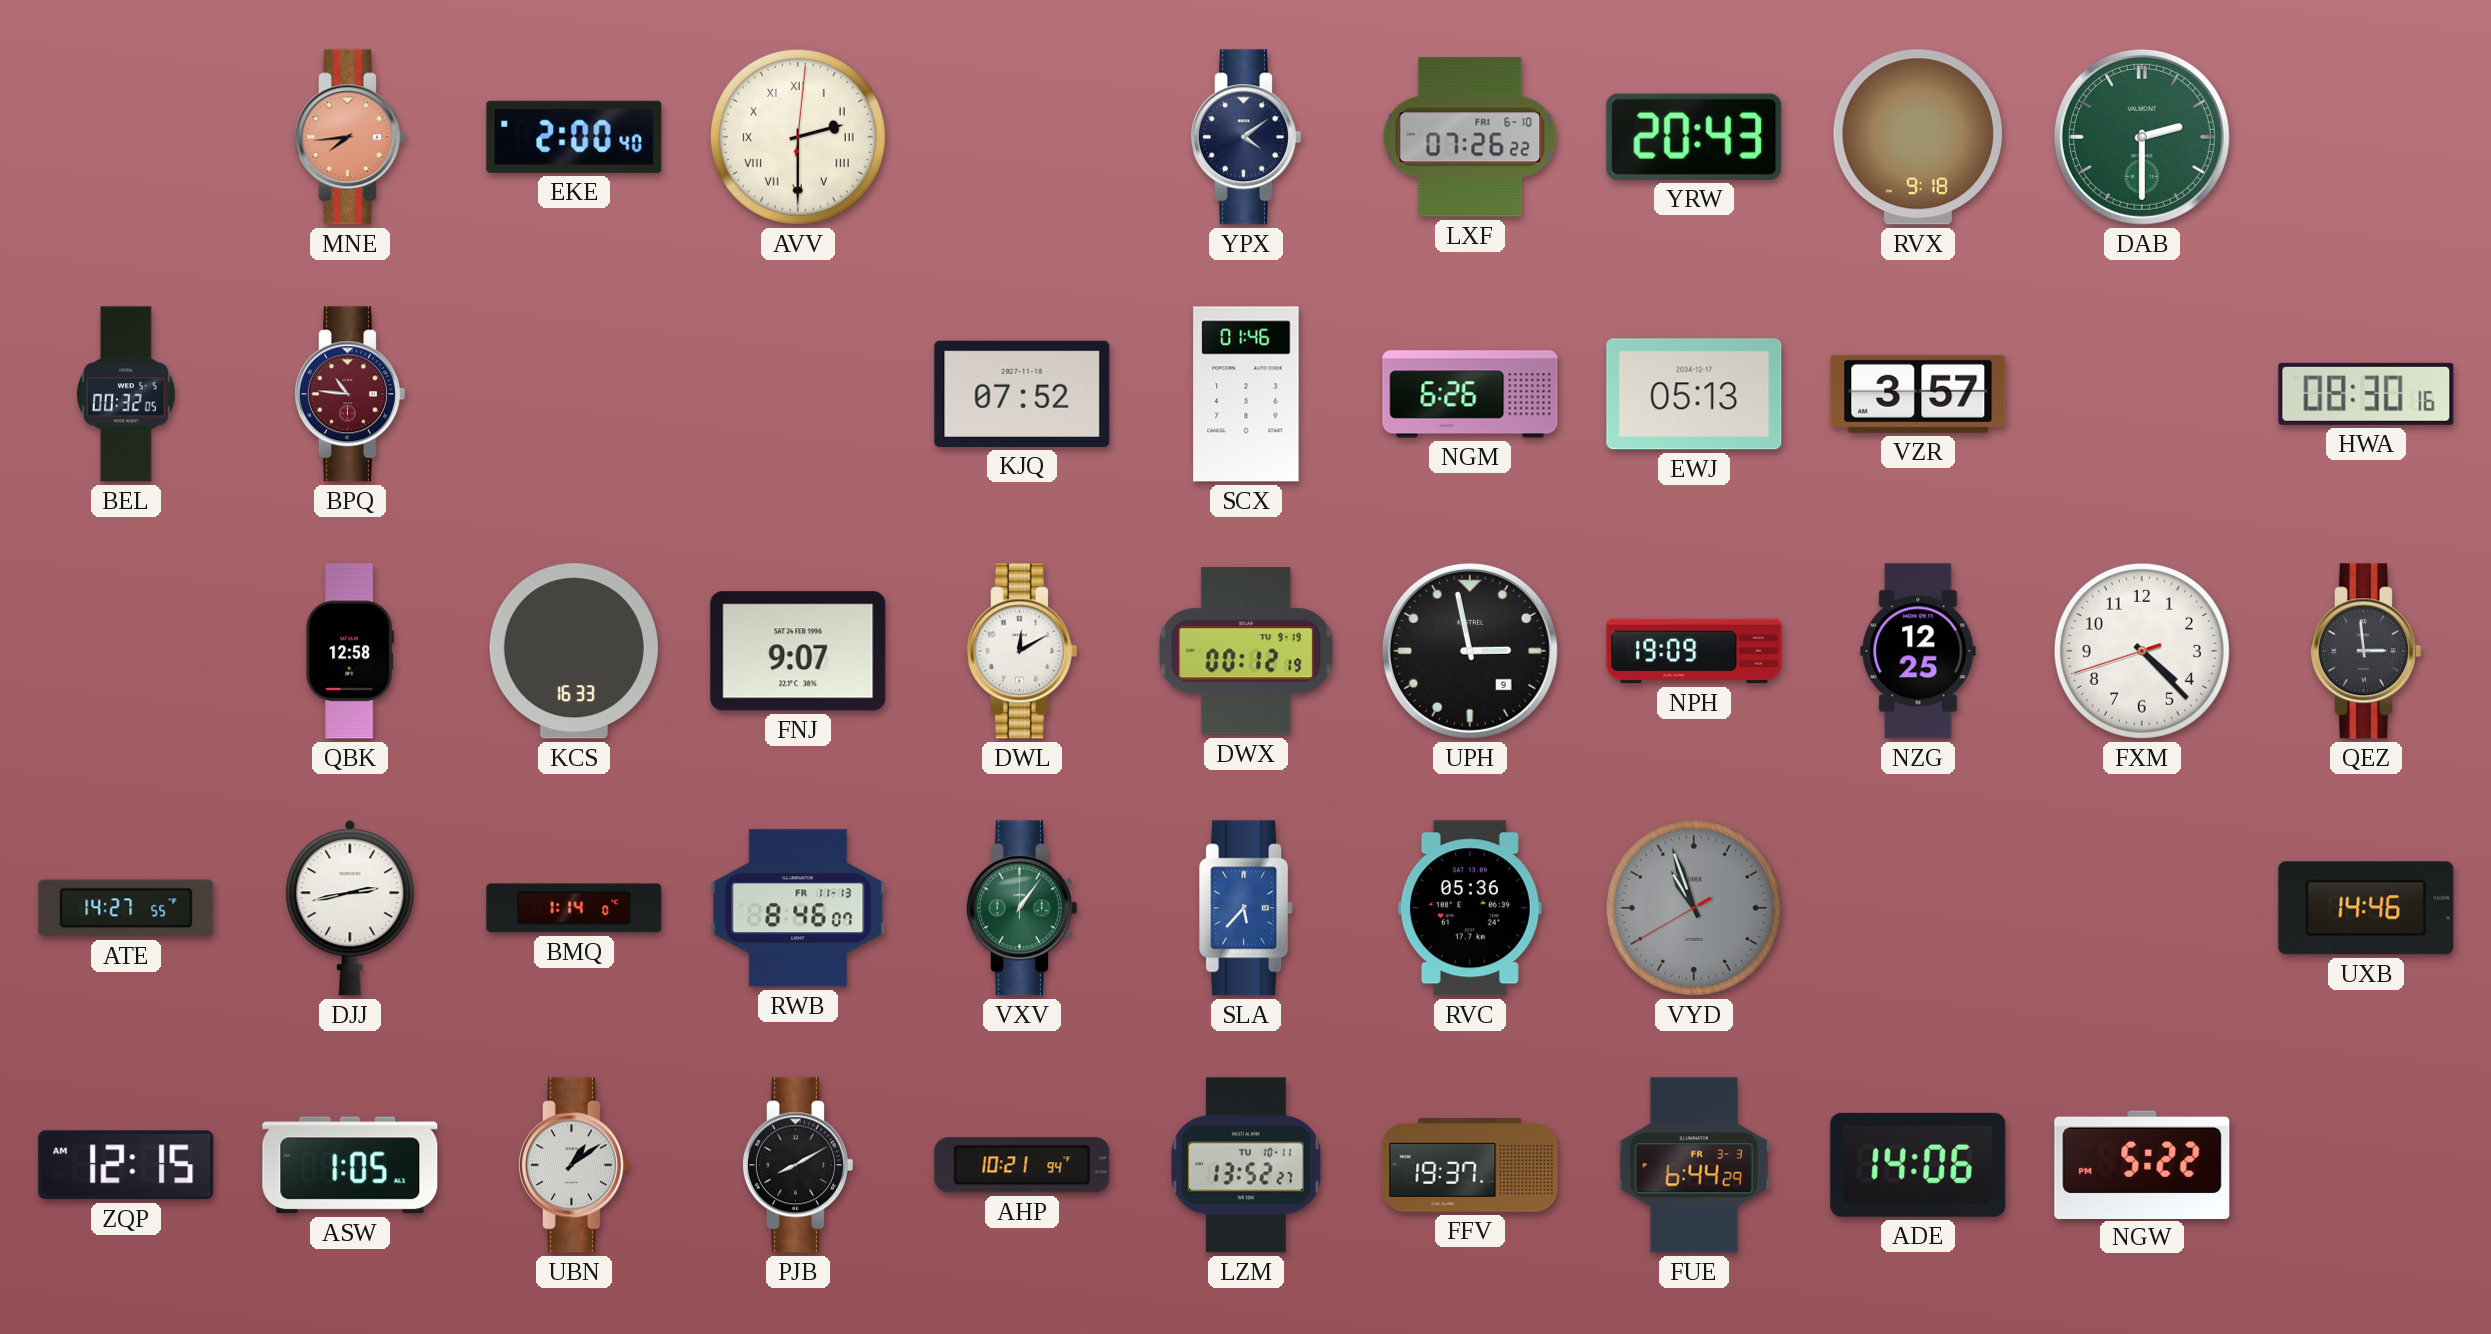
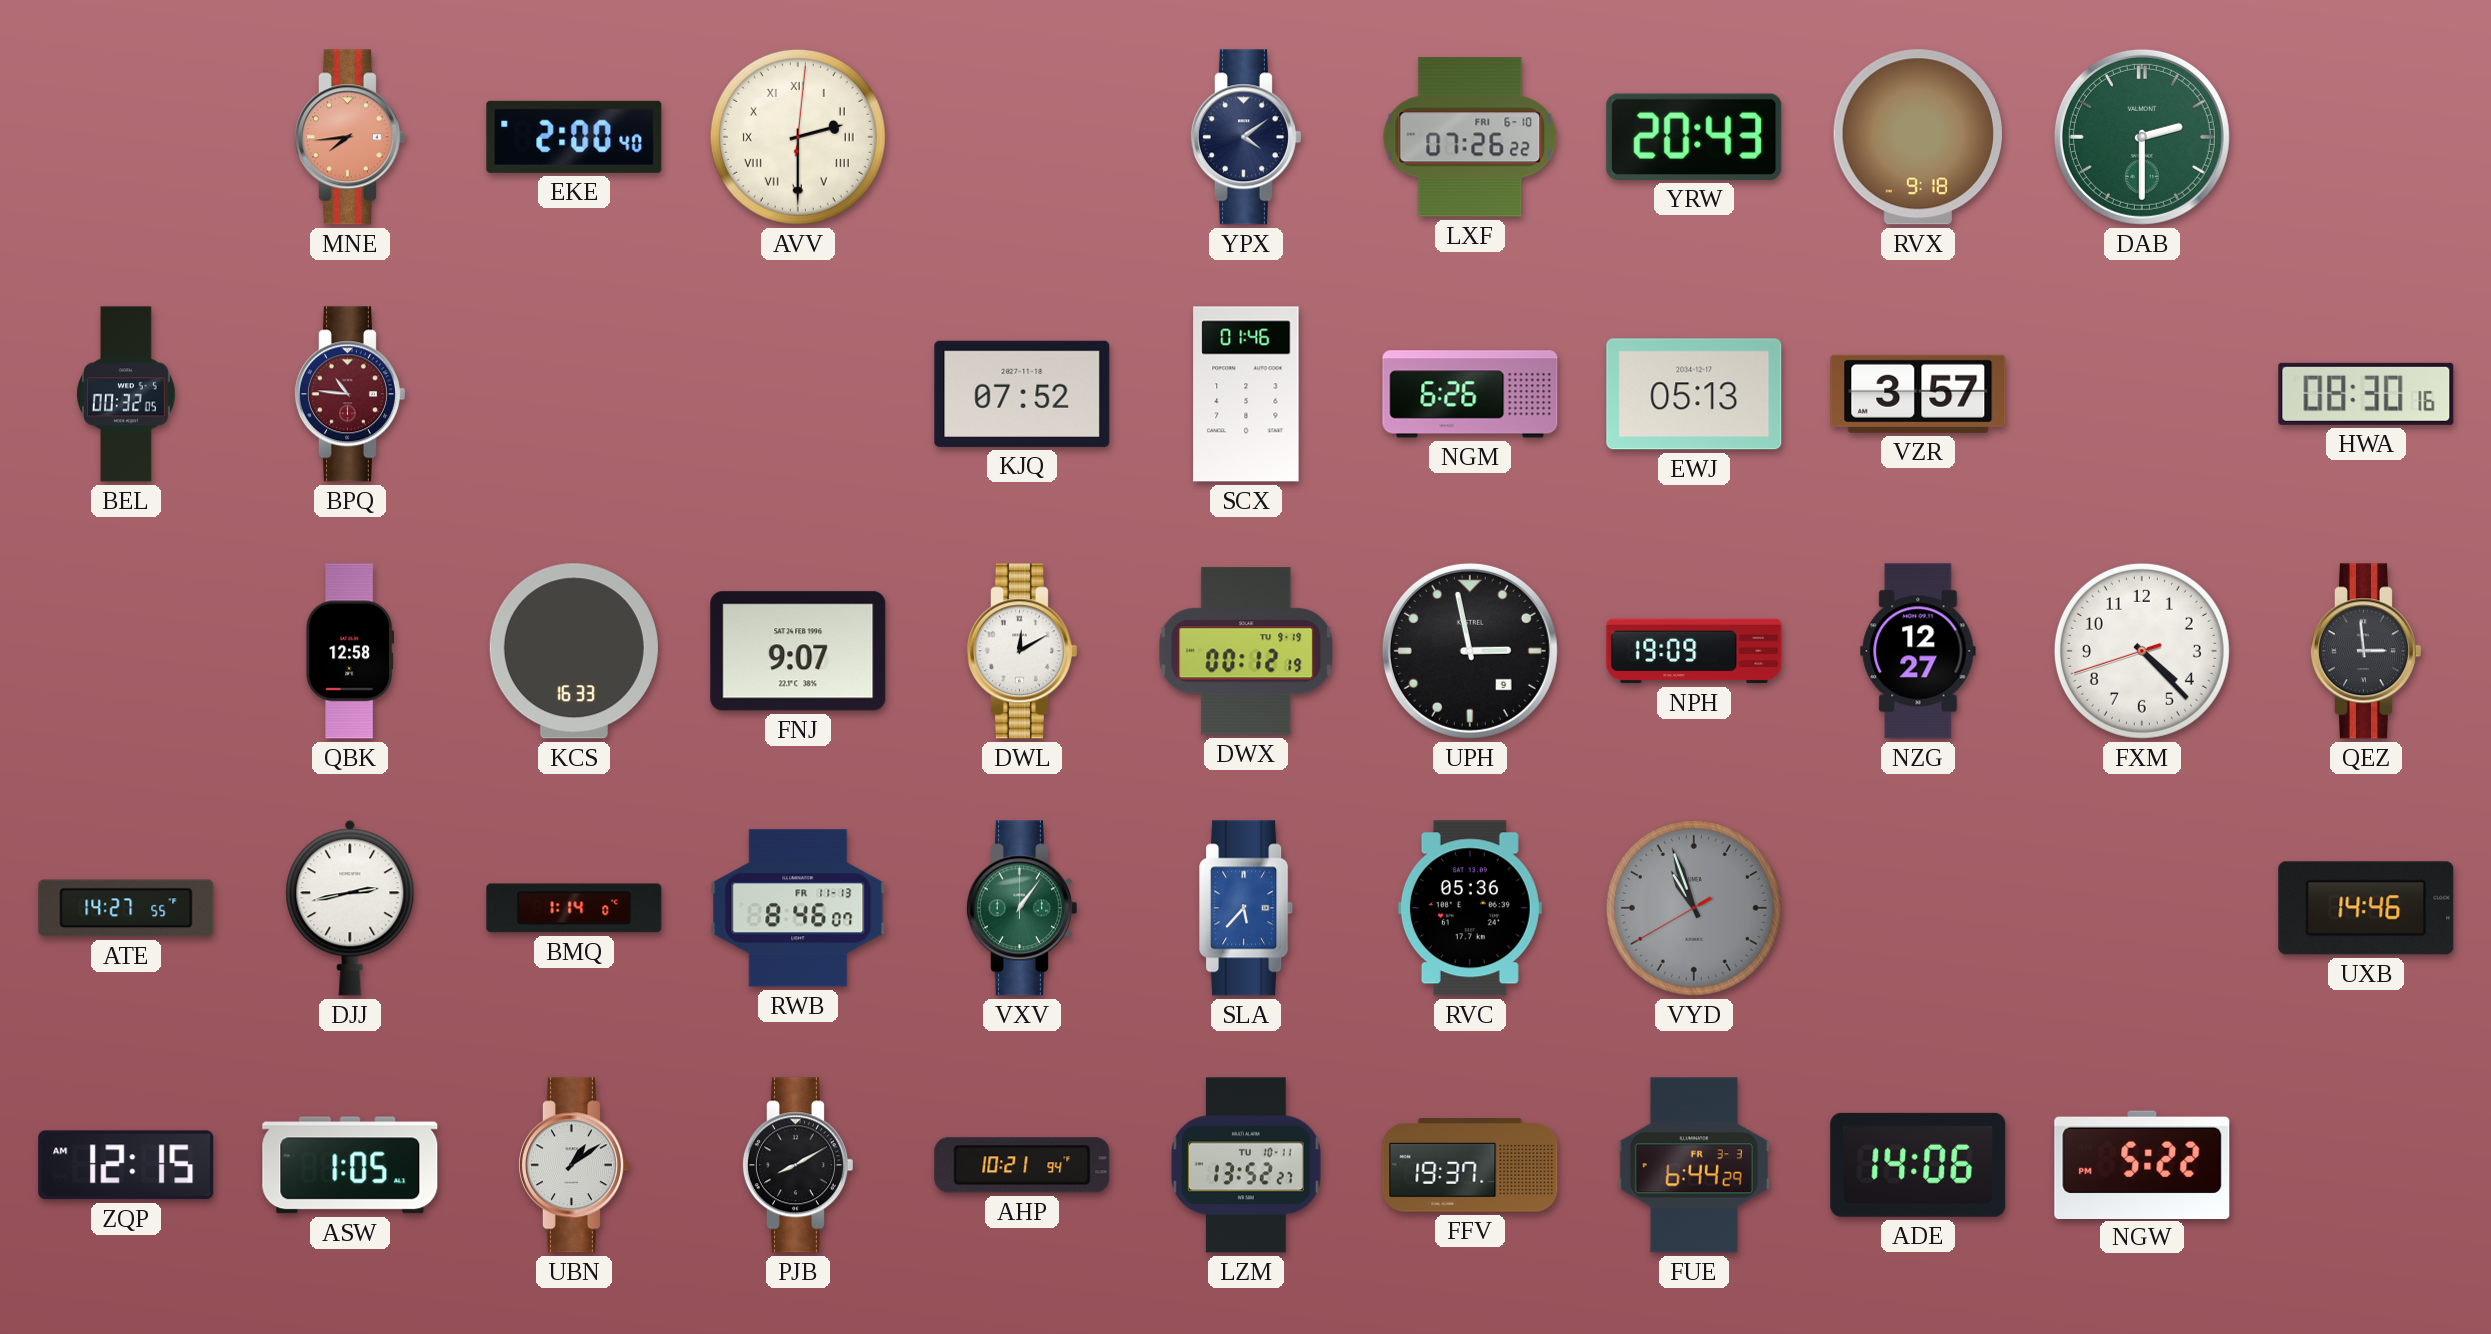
NZG: 12:25 -> 12:27 (1918, 651)
